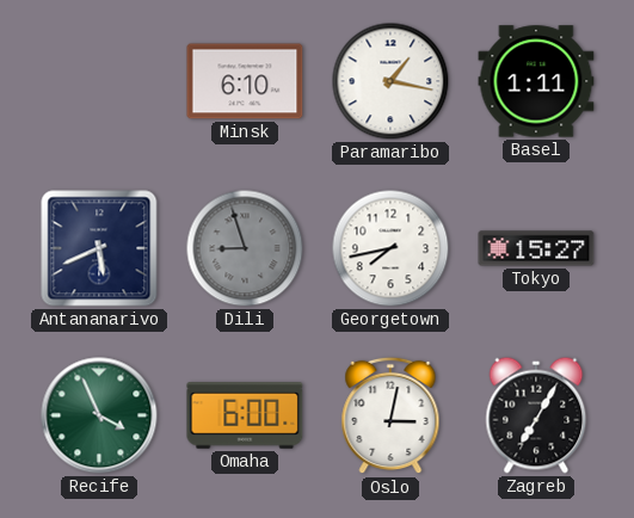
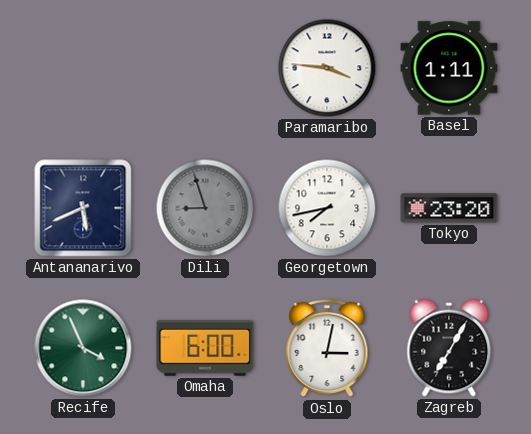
Minsk: 6:10 -> none (245, 81)
Paramaribo: 1:17 -> 3:46 (327, 68)
Tokyo: 15:27 -> 23:20 (449, 208)
